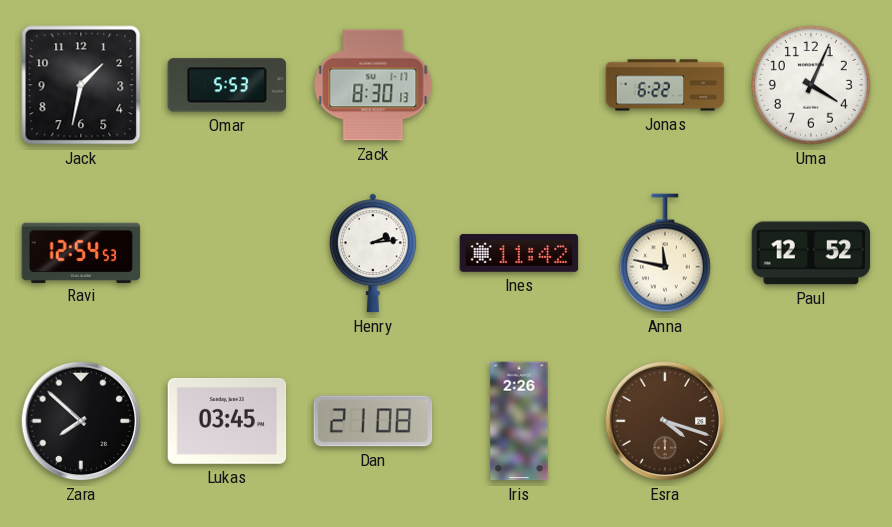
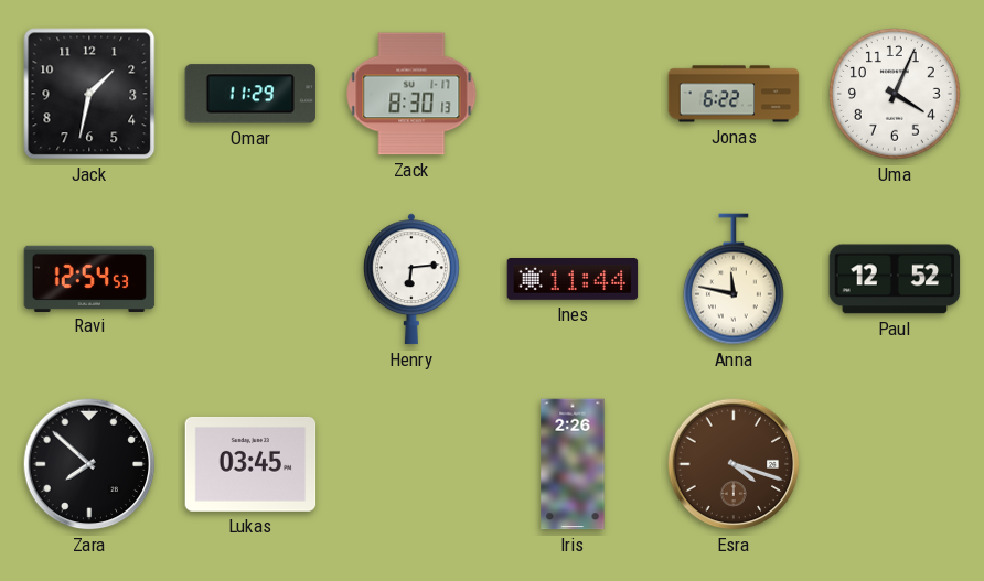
Omar: 5:53 -> 11:29 (250, 94)
Henry: 2:14 -> 6:14 (411, 279)
Ines: 11:42 -> 11:44 (573, 280)
Dan: 21:08 -> none (373, 421)
